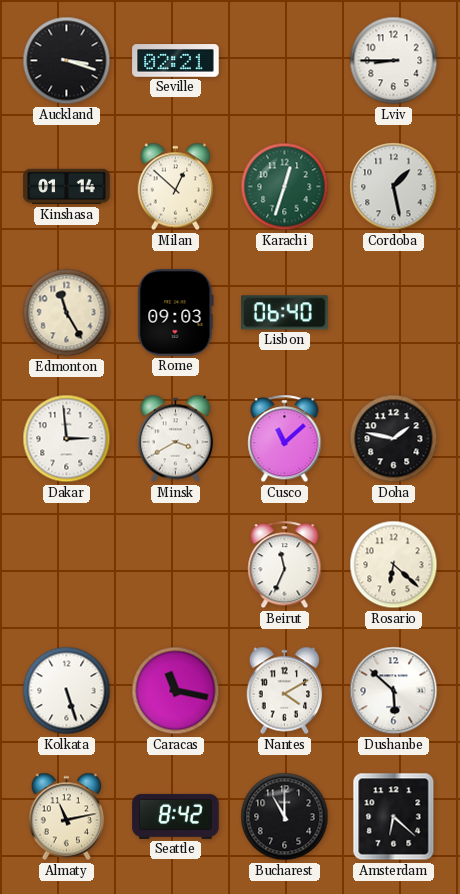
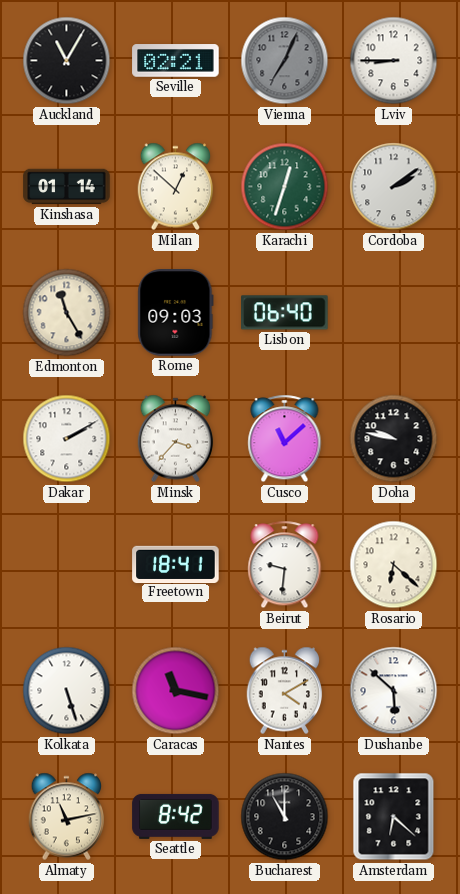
Auckland: 3:18 -> 11:05 (67, 61)
Vienna: none -> 7:04 (285, 61)
Cordoba: 1:28 -> 2:09 (394, 187)
Dakar: 2:59 -> 2:10 (67, 439)
Minsk: 3:40 -> 3:37 (176, 439)
Doha: 1:47 -> 9:47 (394, 439)
Freetown: none -> 18:41 (176, 564)
Beirut: 11:34 -> 9:31 (285, 565)
